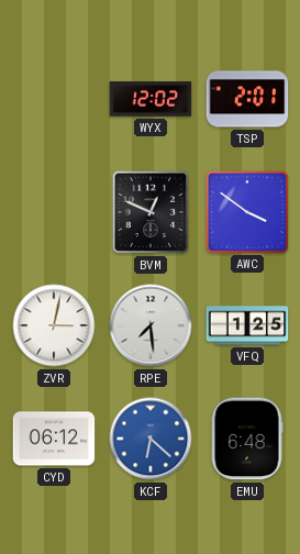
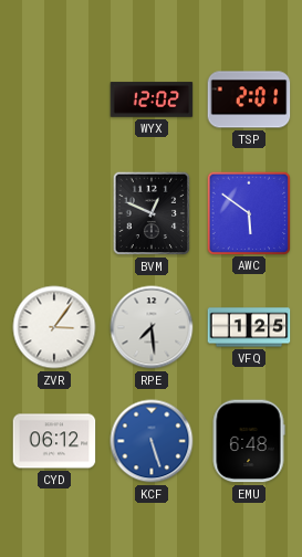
AWC: 3:51 -> 5:51 (248, 212)
ZVR: 3:02 -> 3:06 (54, 327)
KCF: 6:22 -> 5:27 (152, 441)
